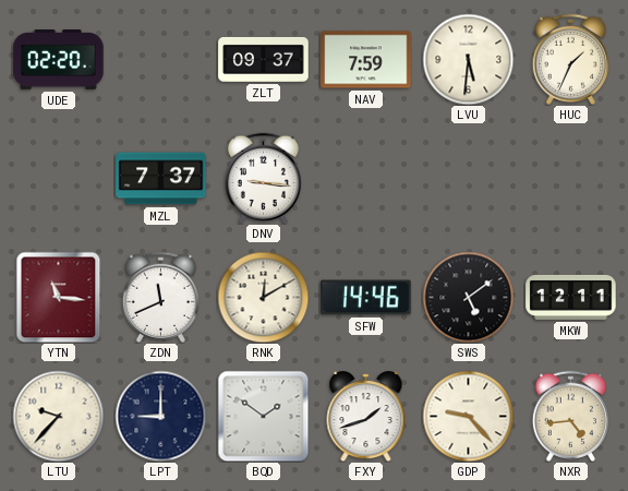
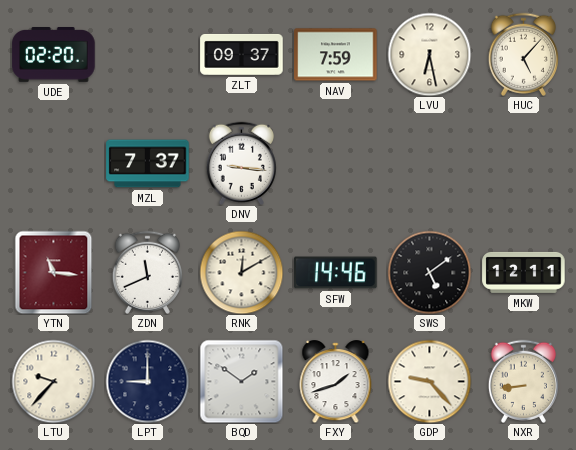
LVU: 5:31 -> 6:28 (429, 54)
HUC: 1:34 -> 5:07 (523, 54)
NXR: 4:44 -> 8:44 (523, 381)
